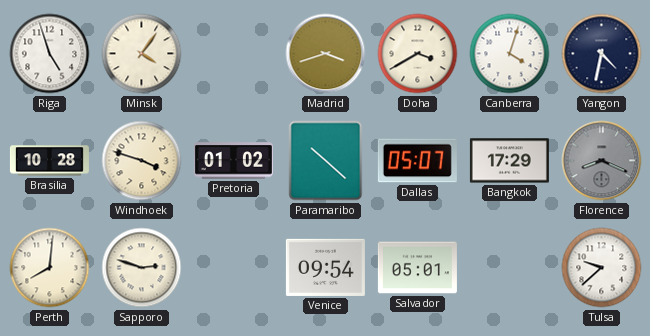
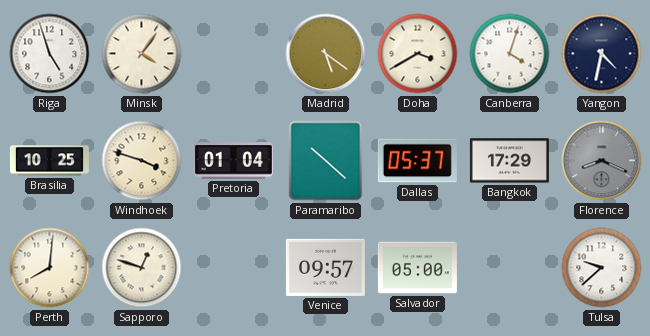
Madrid: 3:42 -> 5:21 (326, 54)
Brasilia: 10:28 -> 10:25 (49, 161)
Pretoria: 01:02 -> 01:04 (233, 161)
Dallas: 05:07 -> 05:37 (417, 161)
Sapporo: 2:48 -> 12:48 (142, 268)
Venice: 09:54 -> 09:57 (325, 267)
Salvador: 05:01 -> 05:00 (417, 268)
